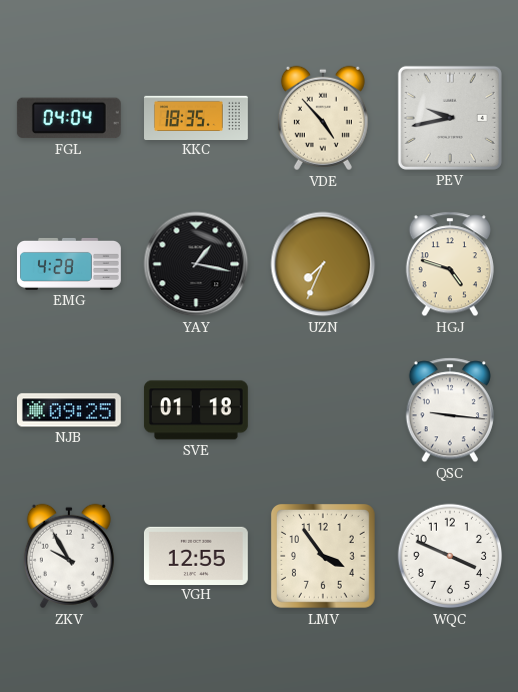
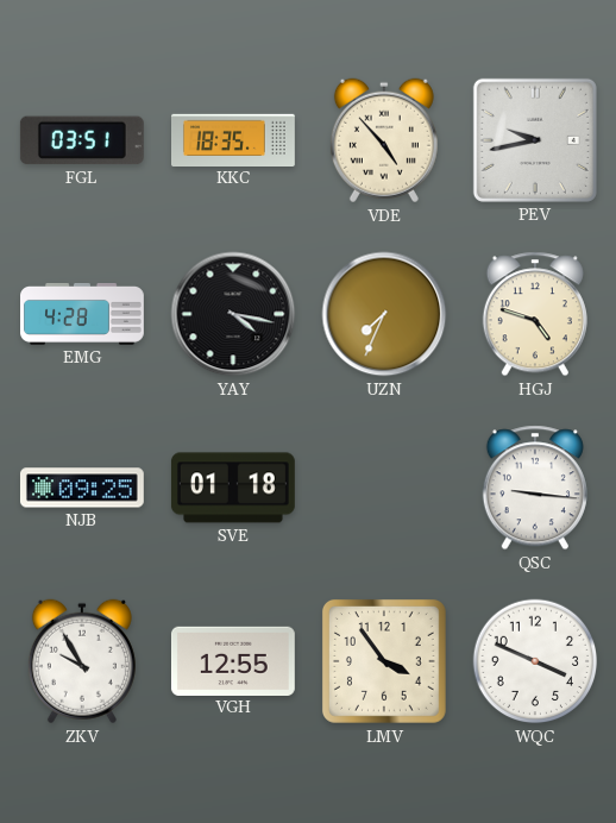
FGL: 04:04 -> 03:51 (82, 140)
YAY: 1:17 -> 4:17 (233, 314)
